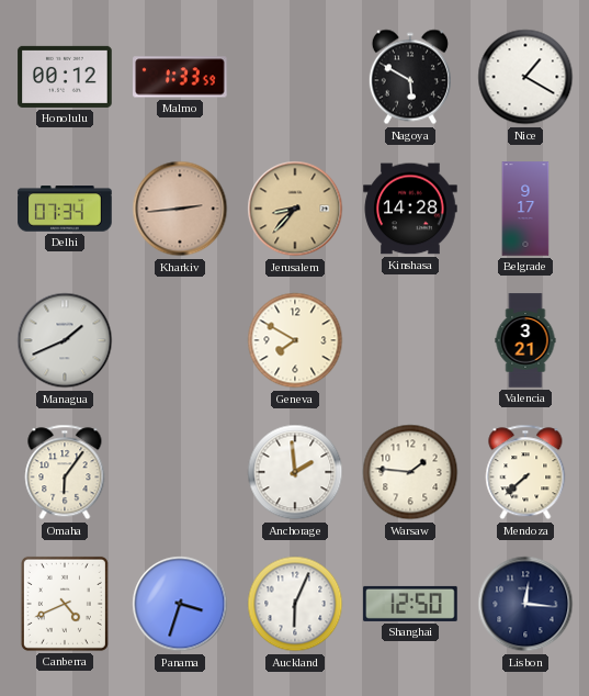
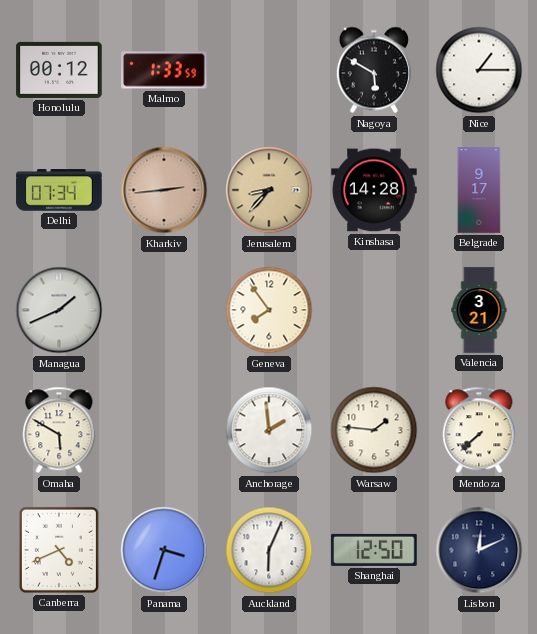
Nice: 1:20 -> 1:15 (479, 70)
Geneva: 7:50 -> 7:54 (269, 310)
Omaha: 6:06 -> 5:50 (59, 430)
Lisbon: 12:16 -> 12:11 (479, 550)
